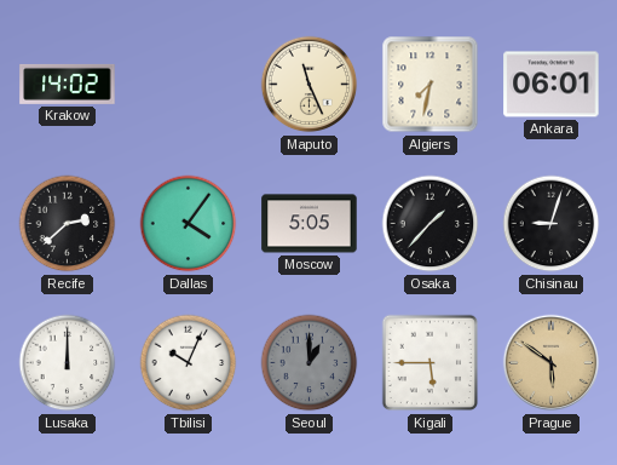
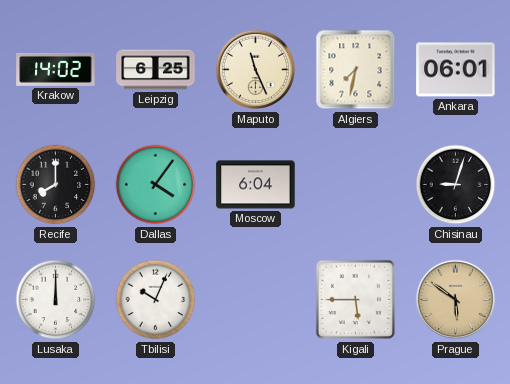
Leipzig: none -> 6:25 (156, 70)
Recife: 2:38 -> 8:00 (56, 185)
Moscow: 5:05 -> 6:04 (256, 185)
Osaka: 1:37 -> none (431, 224)
Seoul: 1:00 -> none (310, 363)
